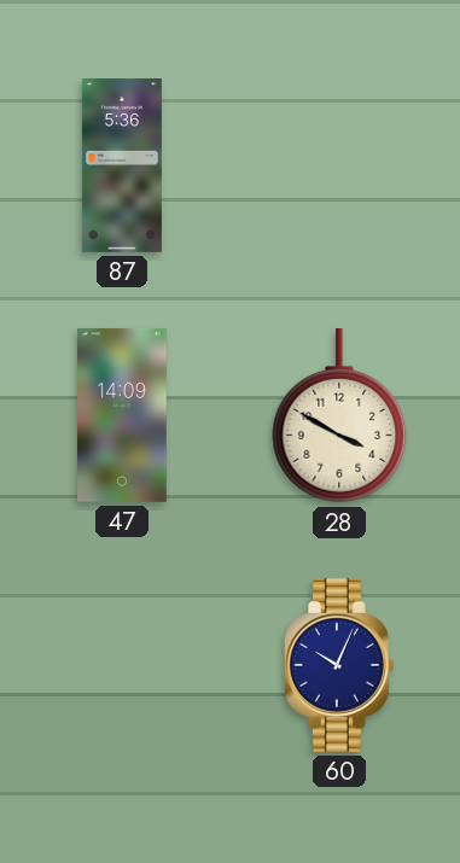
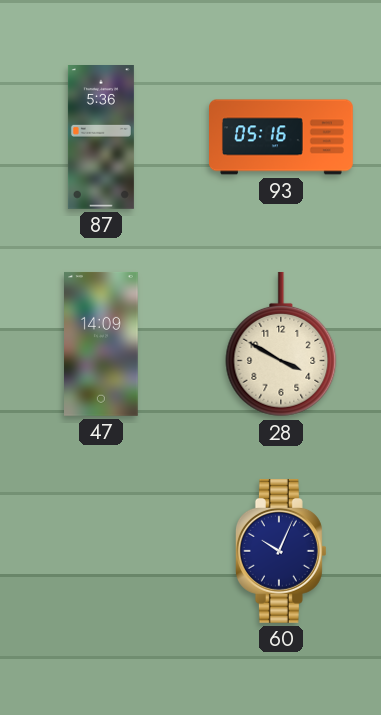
93: none -> 05:16 (282, 137)
